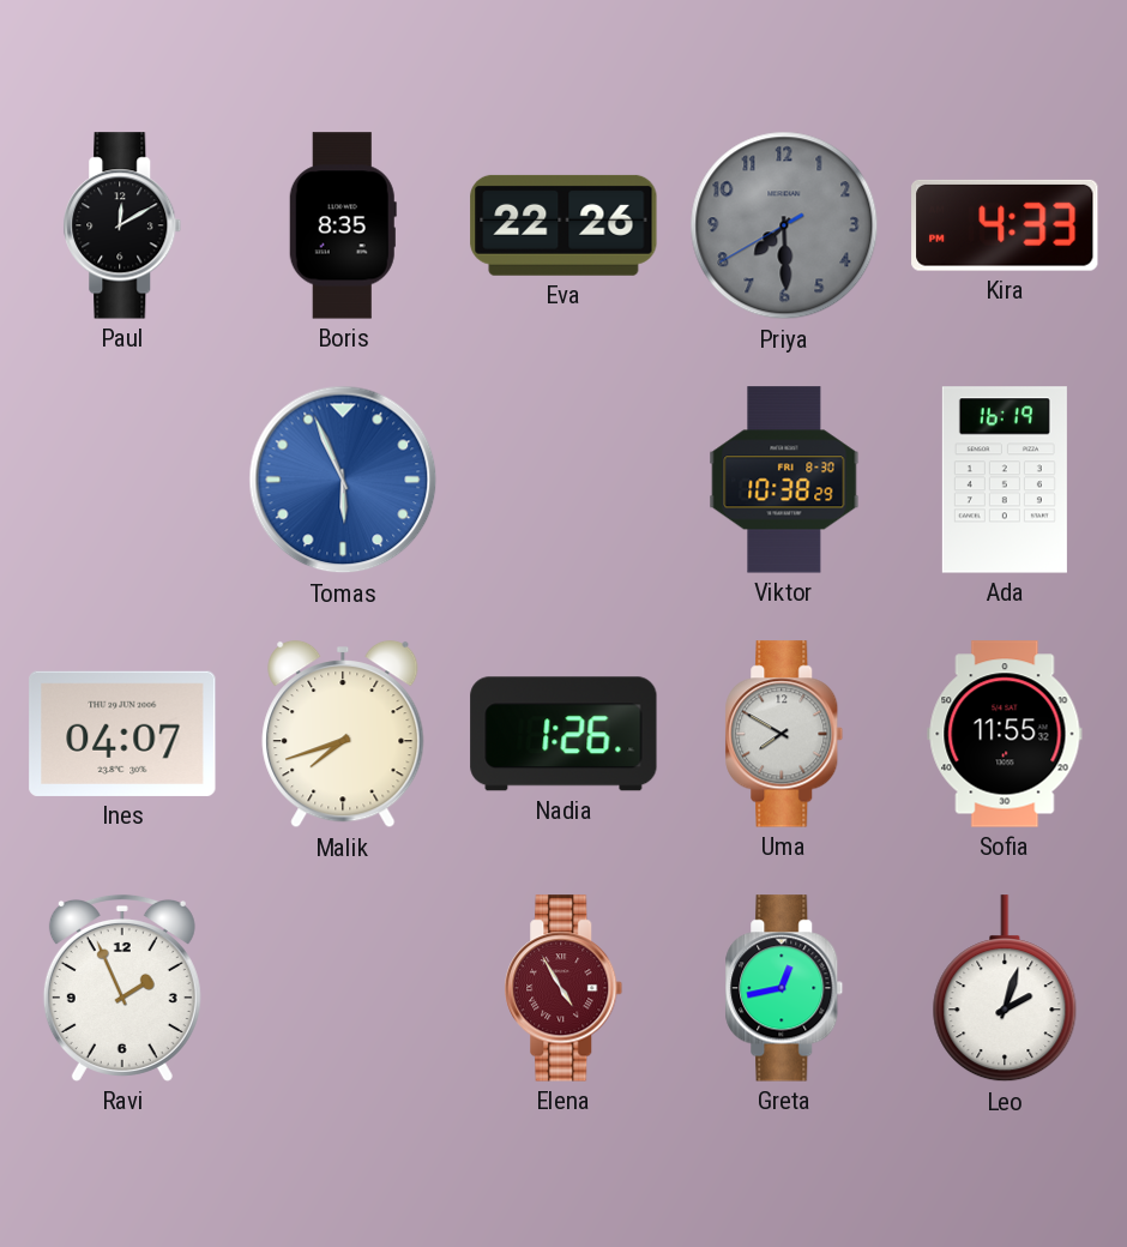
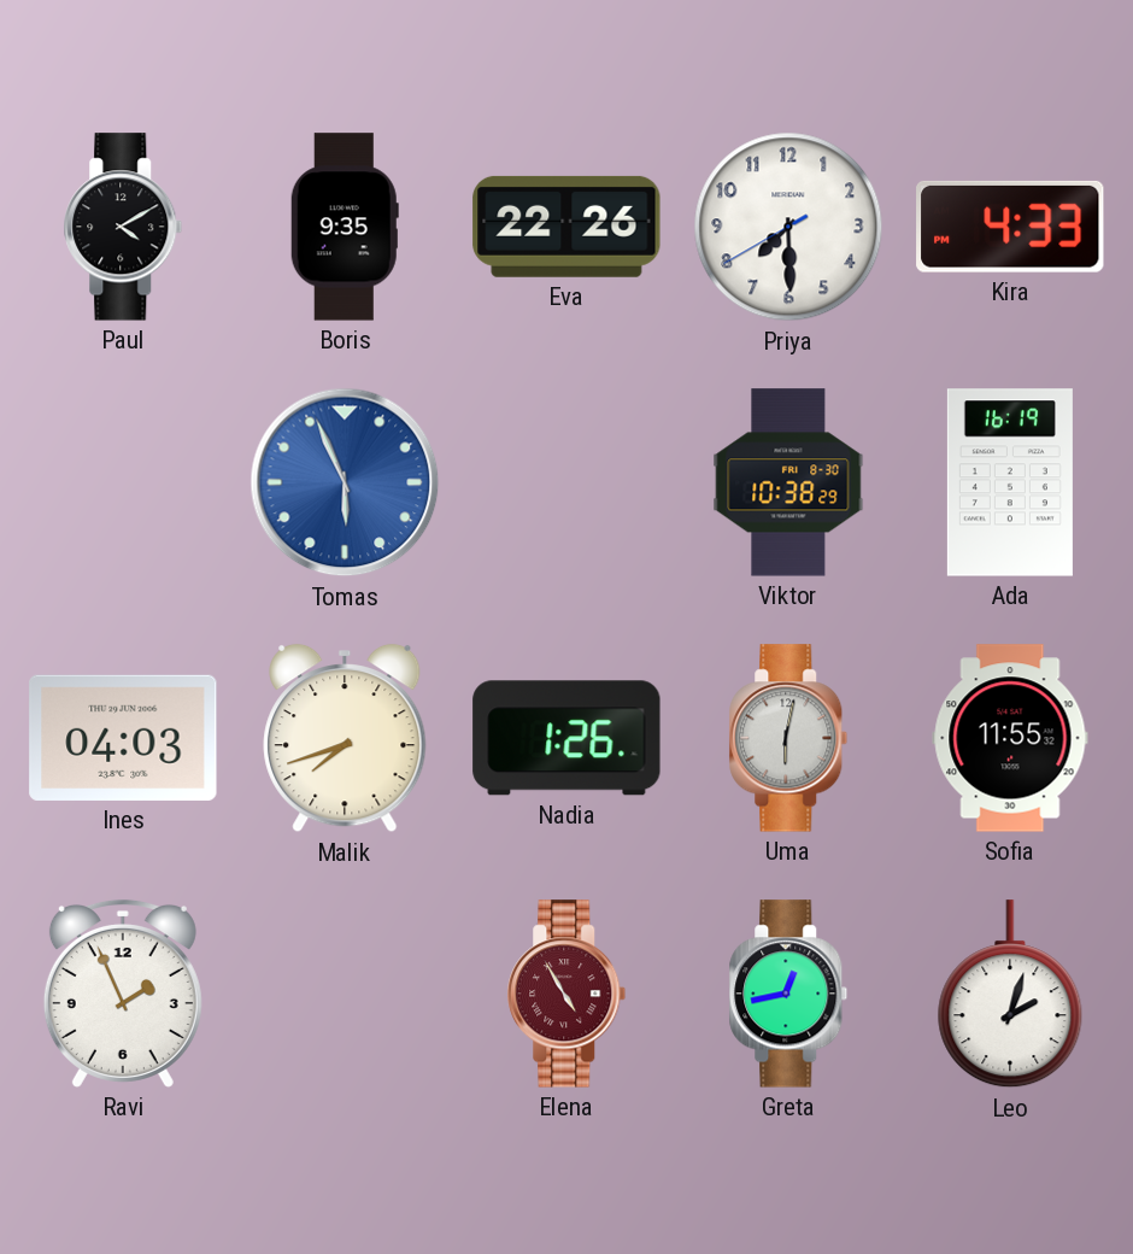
Paul: 12:10 -> 4:10 (123, 227)
Boris: 8:35 -> 9:35 (345, 227)
Priya dial: grey -> white (788, 227)
Ines: 04:07 -> 04:03 (123, 738)
Uma: 7:50 -> 6:02 (788, 738)
